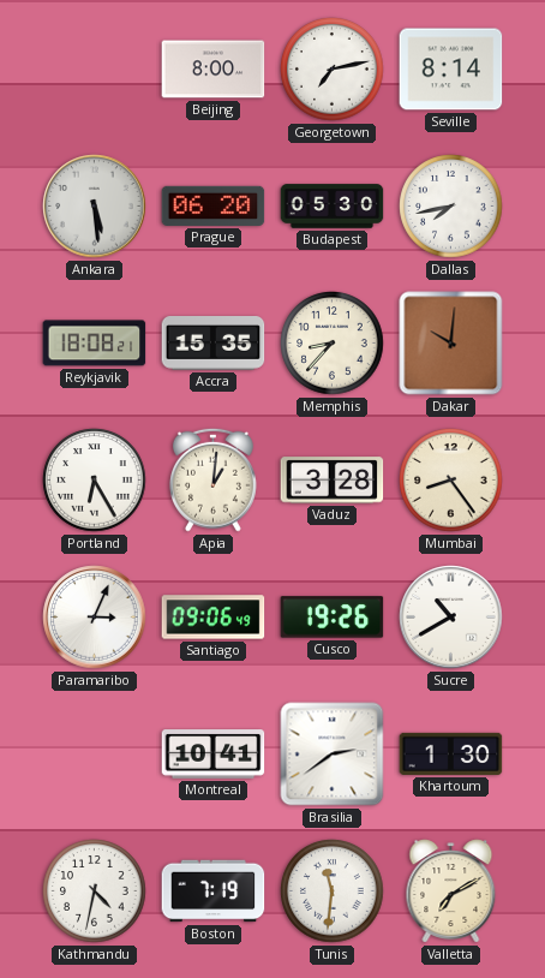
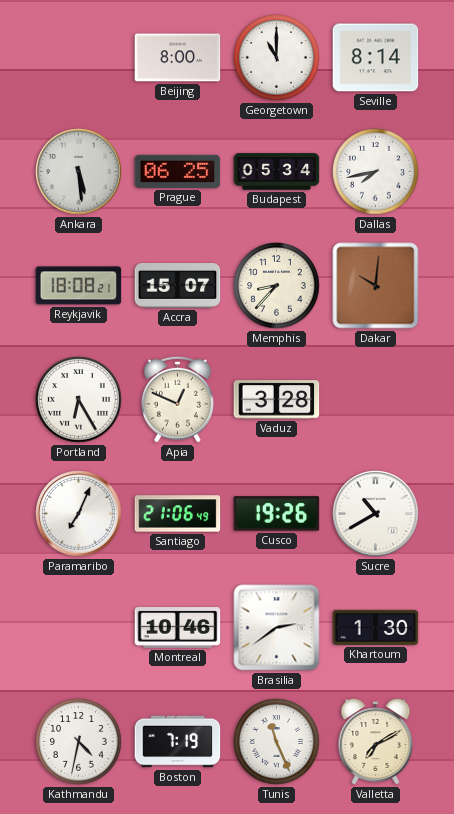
Georgetown: 7:13 -> 11:00 (277, 58)
Prague: 06:20 -> 06:25 (178, 171)
Budapest: 05:30 -> 05:34 (277, 172)
Accra: 15:35 -> 15:07 (178, 286)
Apia: 1:01 -> 12:49 (177, 399)
Mumbai: 8:24 -> none (451, 481)
Paramaribo: 3:04 -> 7:04 (79, 514)
Santiago: 09:06 -> 21:06 (178, 514)
Montreal: 10:41 -> 10:46 (178, 628)
Tunis: 11:31 -> 11:26 (277, 742)
